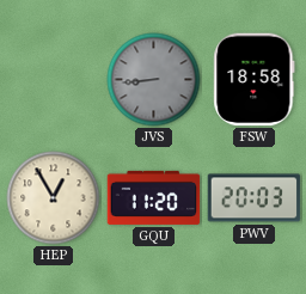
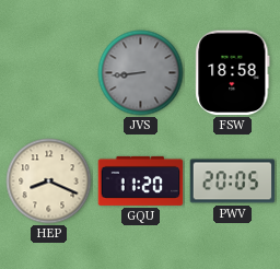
HEP: 12:55 -> 8:19 (49, 182)
PWV: 20:03 -> 20:05 (233, 182)
